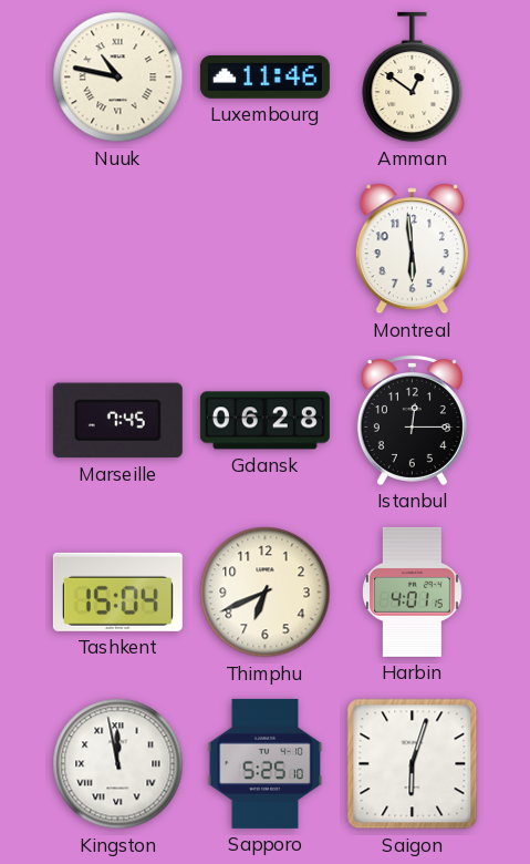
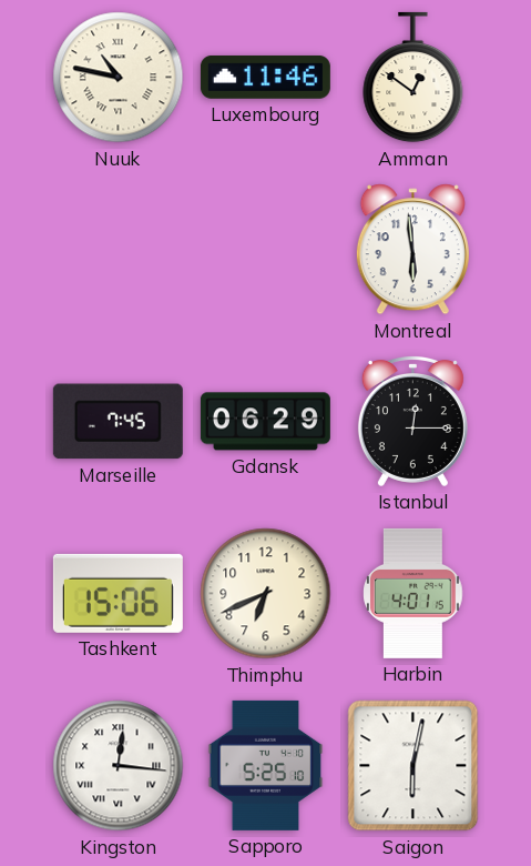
Gdansk: 06:28 -> 06:29 (265, 422)
Tashkent: 15:04 -> 15:06 (118, 593)
Kingston: 11:58 -> 12:16 (119, 766)
Saigon: 6:03 -> 6:02 (413, 766)
